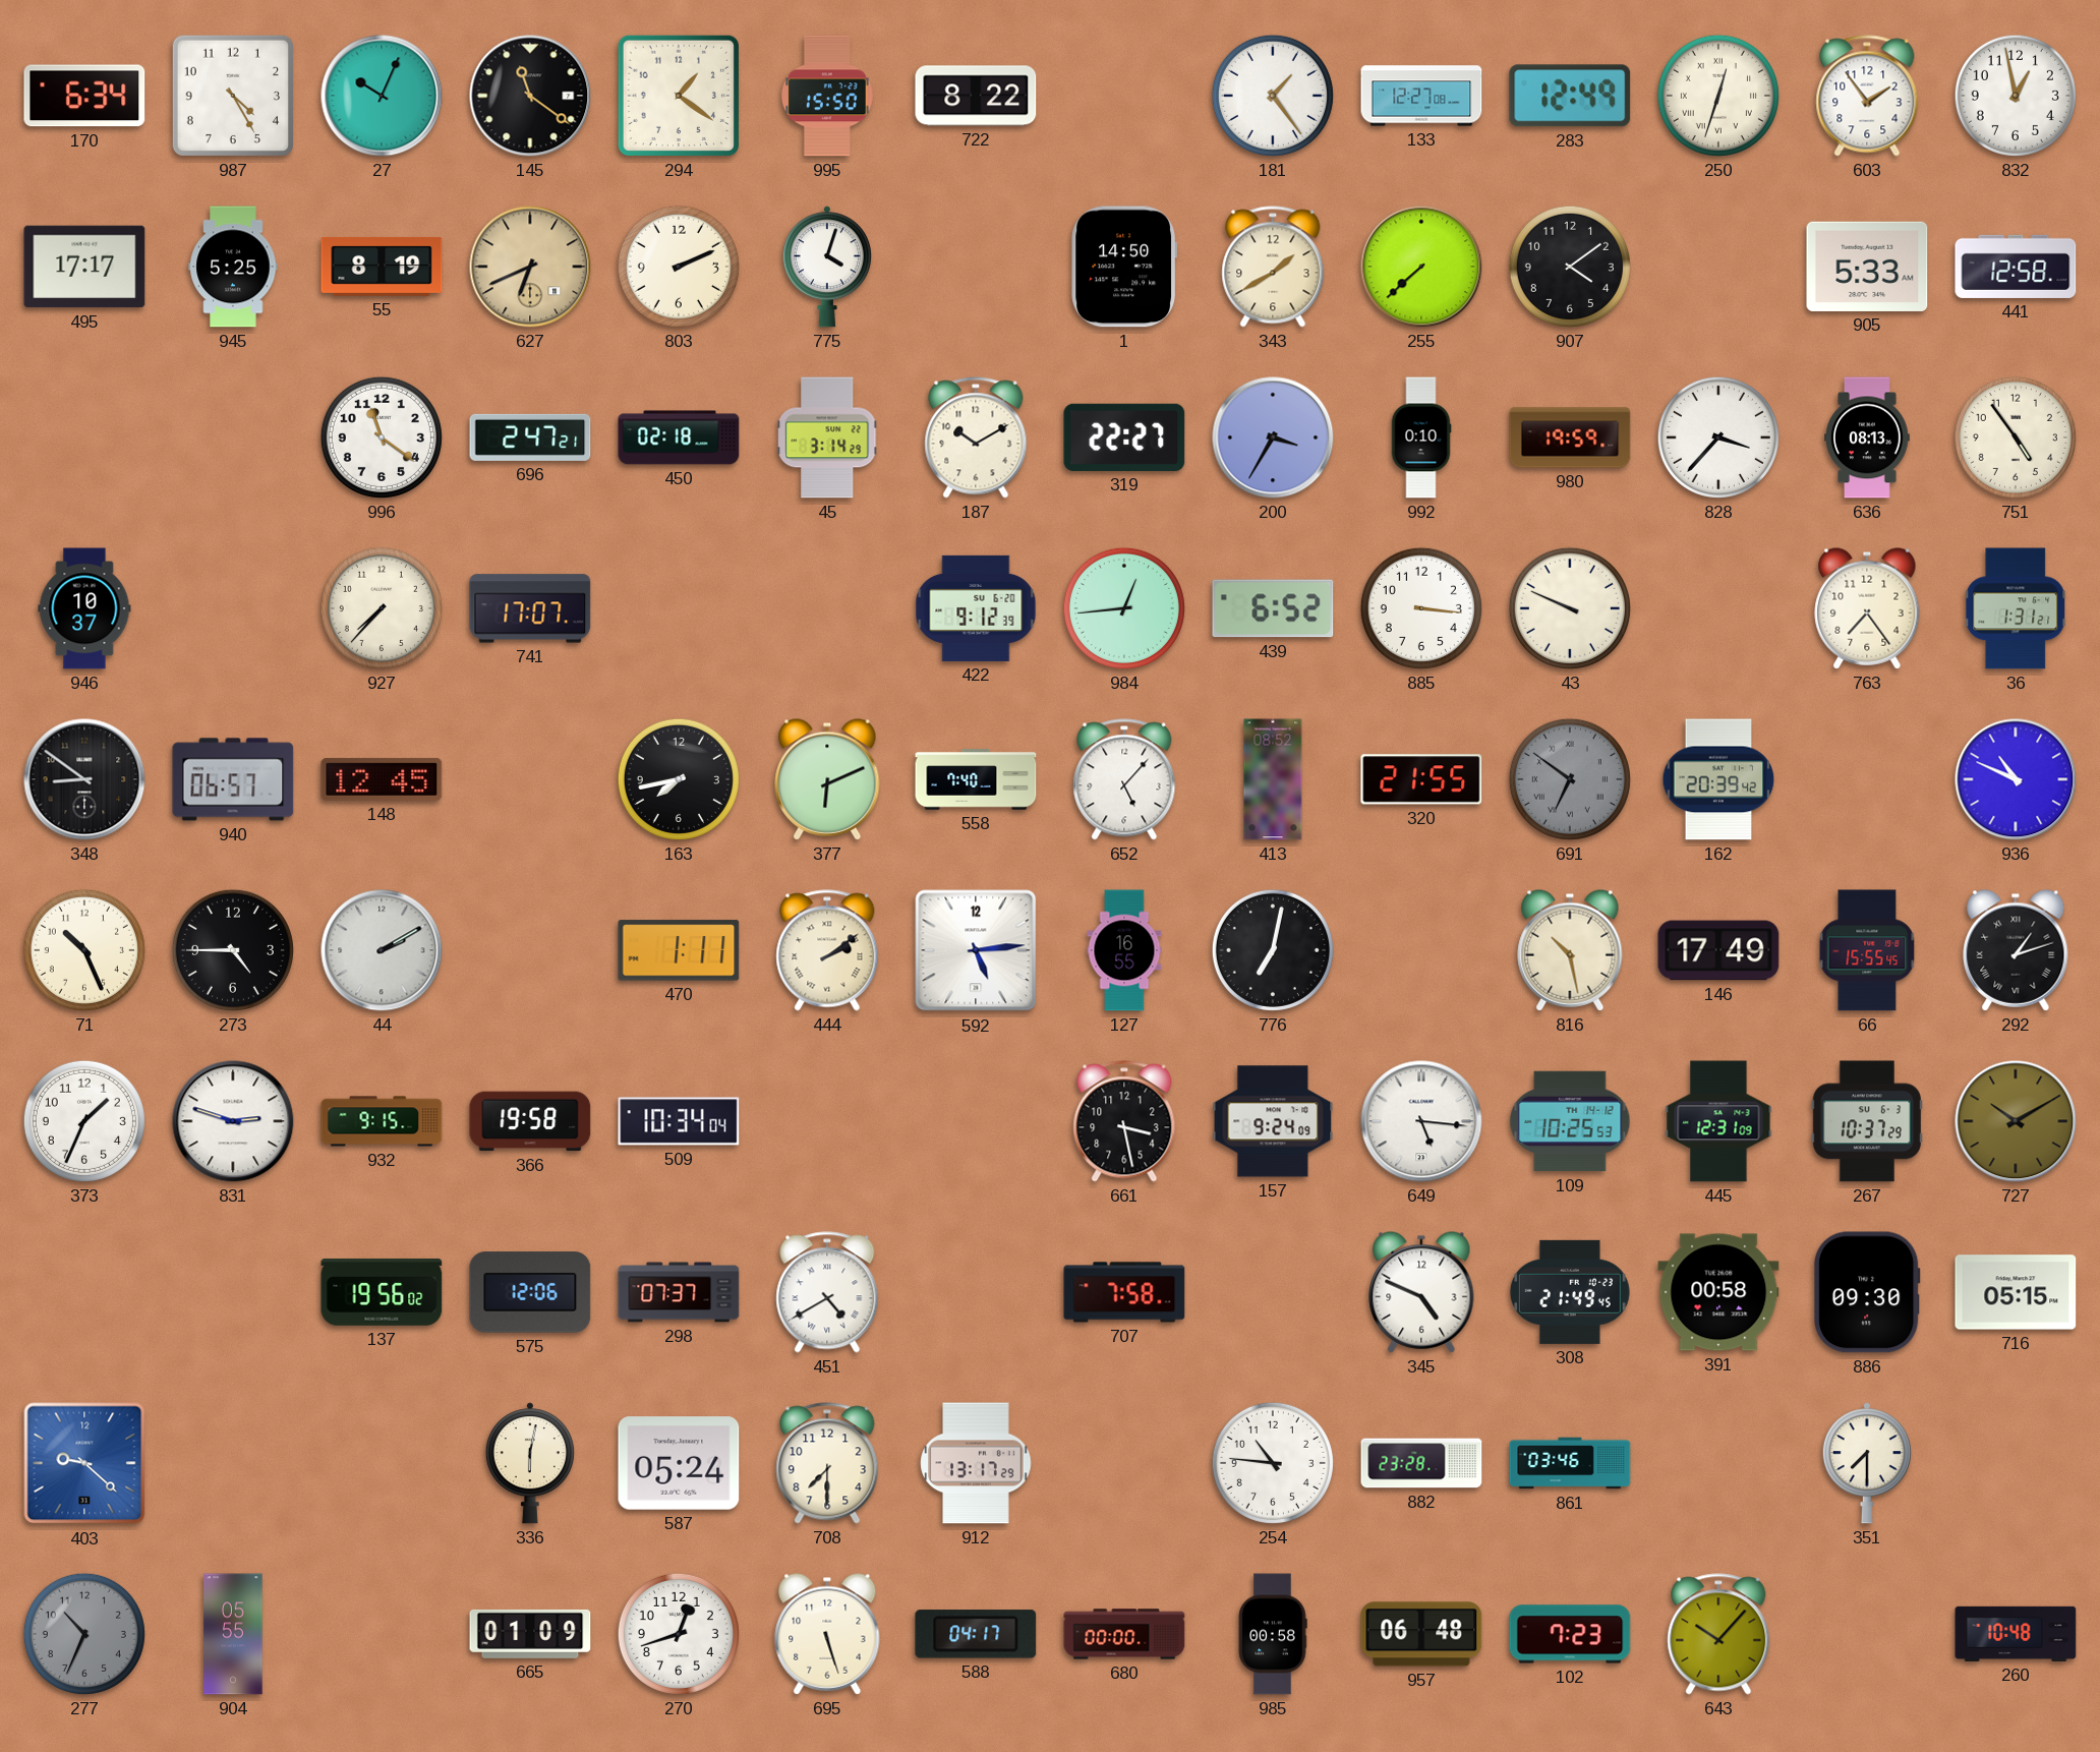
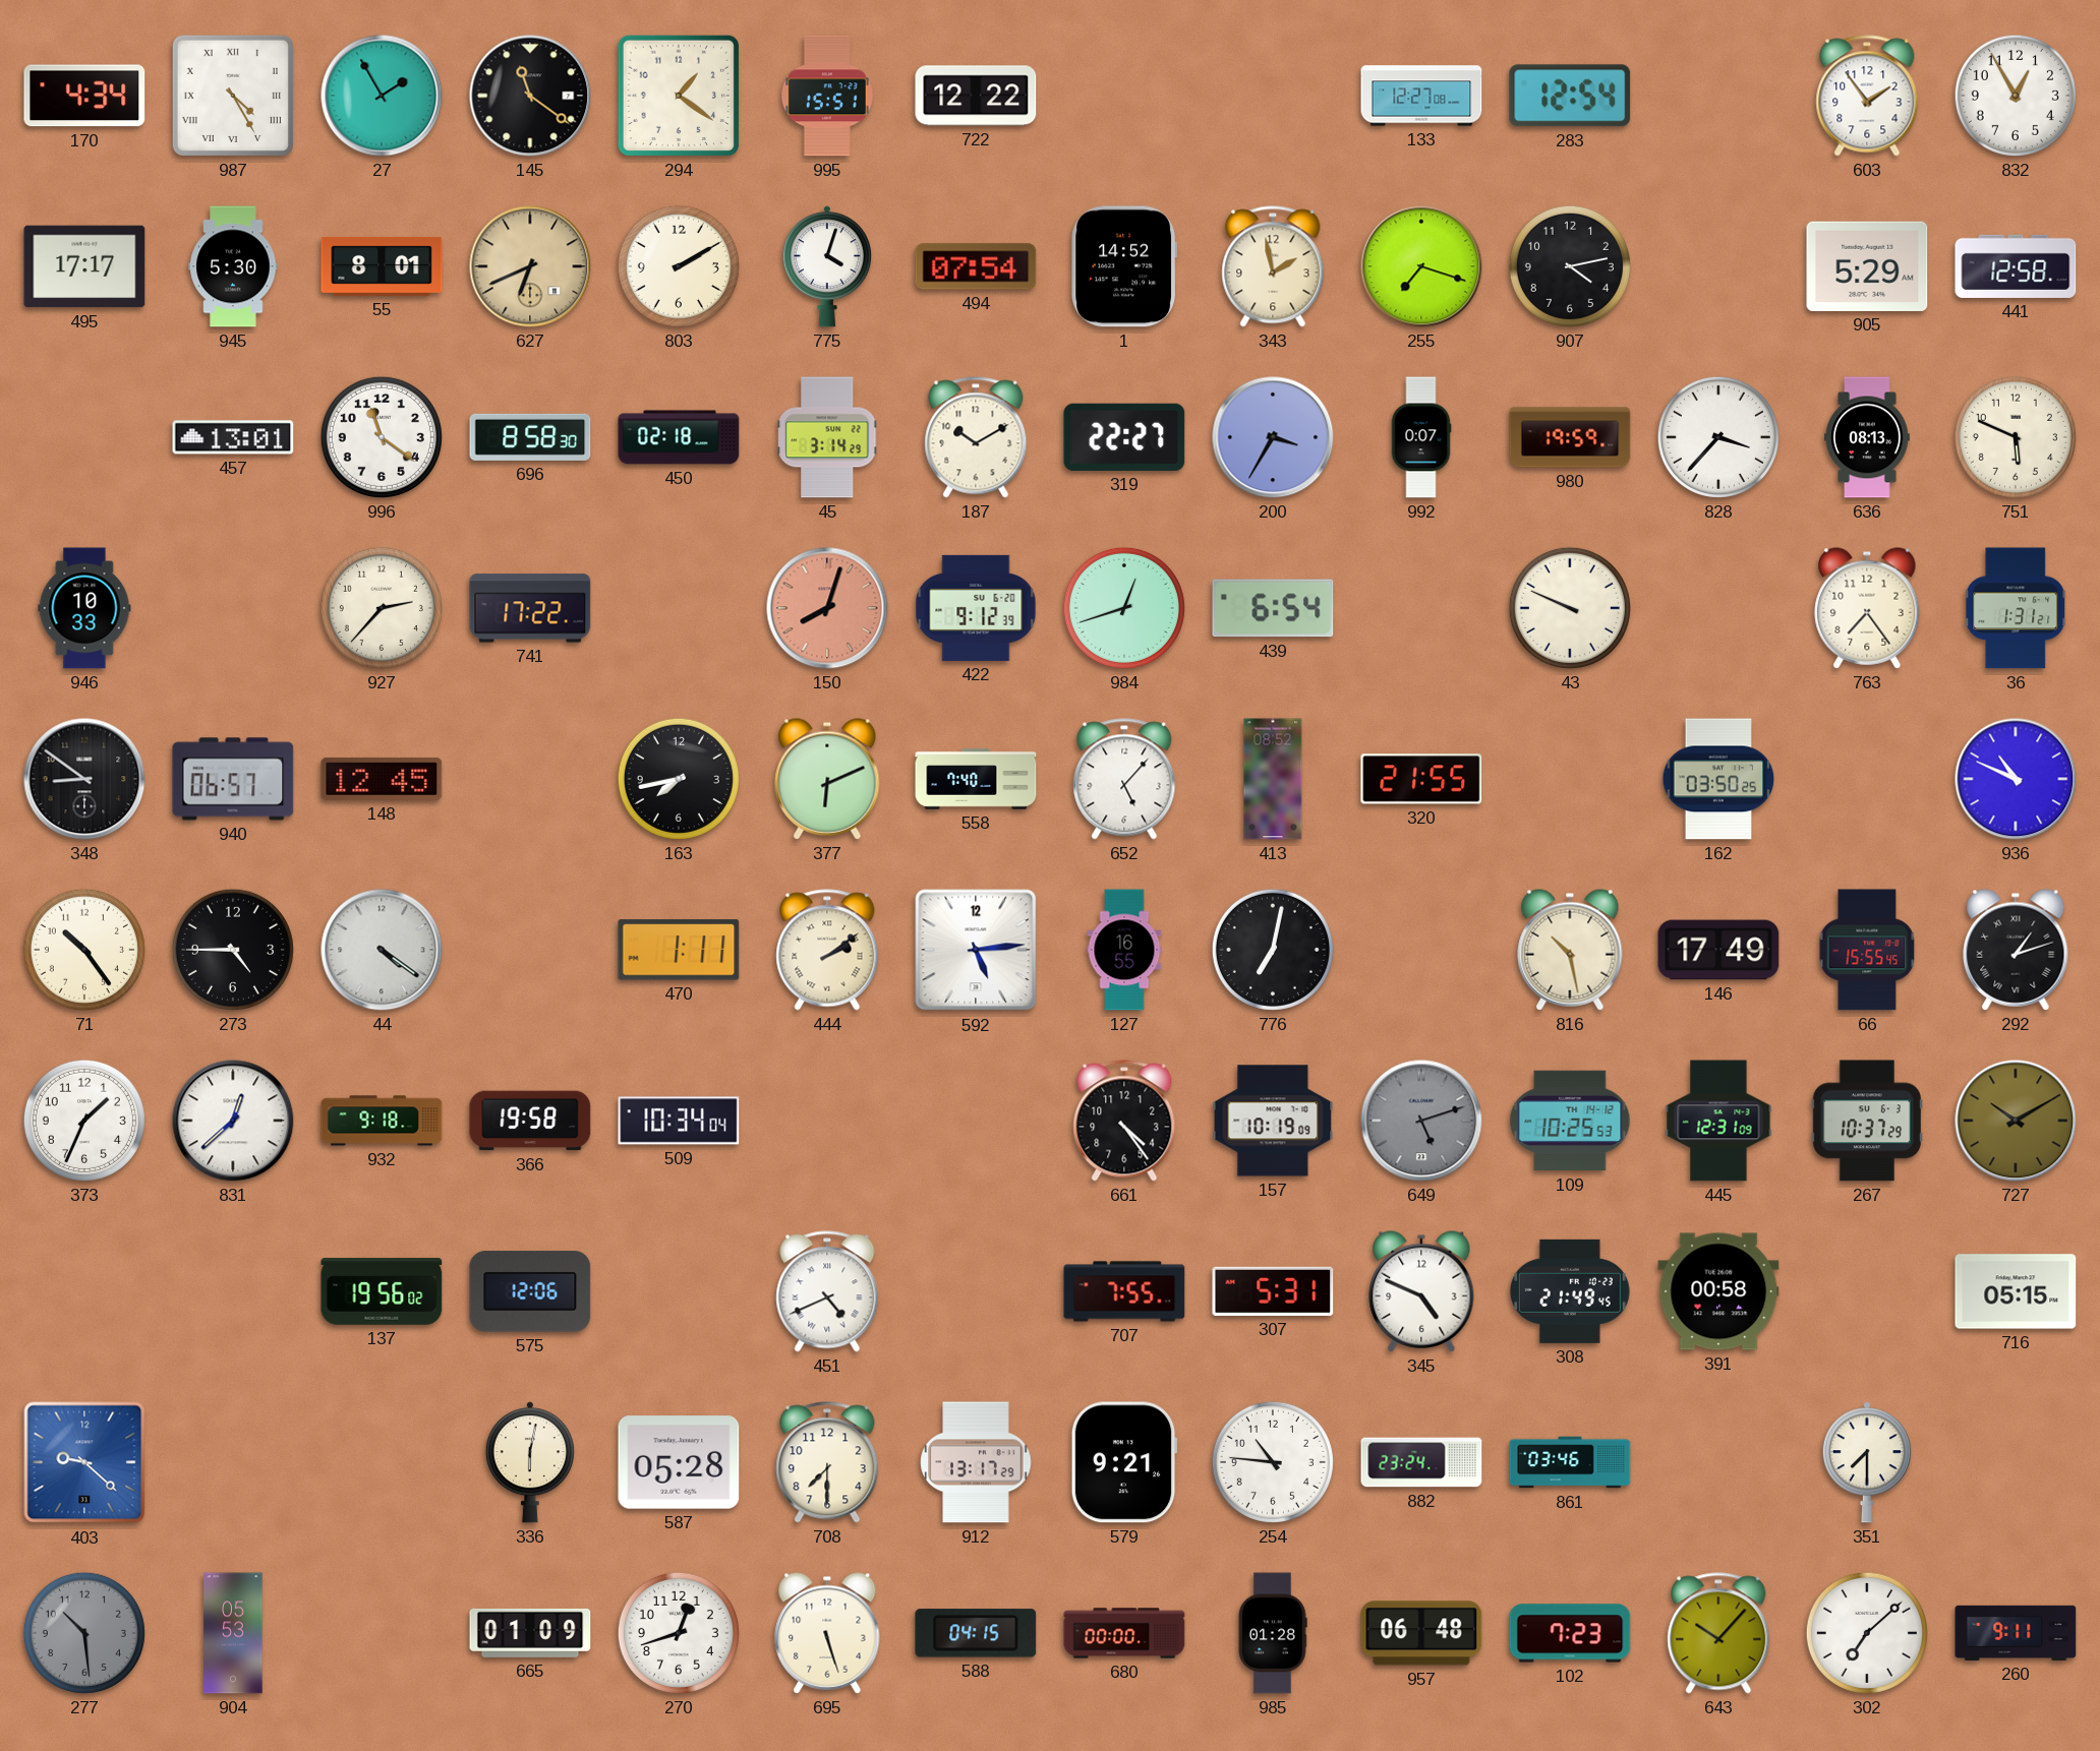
170: 6:34 -> 4:34 (84, 96)
987 numerals: Arabic -> Roman (233, 96)
27: 10:04 -> 1:55 (382, 96)
995: 15:50 -> 15:51 (828, 96)
722: 8:22 -> 12:22 (976, 96)
181: 1:24 -> none (1273, 96)
283: 12:49 -> 12:54 (1570, 96)
250: 12:33 -> none (1718, 96)
832: 12:58 -> 12:55 (2016, 96)
945: 5:25 -> 5:30 (233, 266)
55: 8:19 -> 8:01 (382, 266)
803: 2:11 -> 2:10 (679, 266)
494: none -> 07:54 (976, 266)
1: 14:50 -> 14:52 (1124, 266)
343: 1:40 -> 1:58 (1273, 266)
255: 7:38 -> 7:18 (1421, 266)
907: 4:09 -> 4:13 (1570, 266)
905: 5:33 -> 5:29 (1867, 266)
457: none -> 13:01 (233, 437)
696: 2:47 -> 8:58 (530, 437)
992: 0:10 -> 0:07 (1421, 437)
751: 4:54 -> 5:49 (2016, 437)
946: 10:37 -> 10:33 (84, 608)
927: 7:37 -> 2:37 (382, 608)
741: 17:07 -> 17:22 (530, 608)
150: none -> 8:03 (827, 608)
984: 12:44 -> 12:42 (1124, 608)
439: 6:52 -> 6:54 (1273, 608)
885: 3:16 -> none (1421, 608)
691: 6:51 -> none (1570, 779)
162: 20:39 -> 03:50 (1718, 779)
71: 10:26 -> 10:24 (84, 950)
44: 2:10 -> 4:21 (382, 950)
831: 2:48 -> 12:38 (233, 1121)
932: 9:15 -> 9:18 (382, 1121)
661: 3:28 -> 4:24 (1124, 1121)
157: 9:24 -> 10:19 (1273, 1121)
649: 5:16 -> 5:12 (1421, 1121)
649 dial: white -> grey (1421, 1121)
298: 07:37 -> none (679, 1292)
451: 4:40 -> 4:41 (827, 1291)
707: 7:58 -> 7:55 (1124, 1291)
307: none -> 5:31 (1273, 1291)
886: 09:30 -> none (1868, 1292)
587: 05:24 -> 05:28 (679, 1462)
579: none -> 9:21 (1124, 1462)
882: 23:28 -> 23:24 (1421, 1462)
277: 10:34 -> 10:29 (84, 1633)
904: 05:55 -> 05:53 (233, 1633)
588: 04:17 -> 04:15 (976, 1633)
985: 00:58 -> 01:28 (1273, 1633)
302: none -> 7:08 (1867, 1633)
260: 10:48 -> 9:11 (2016, 1633)
